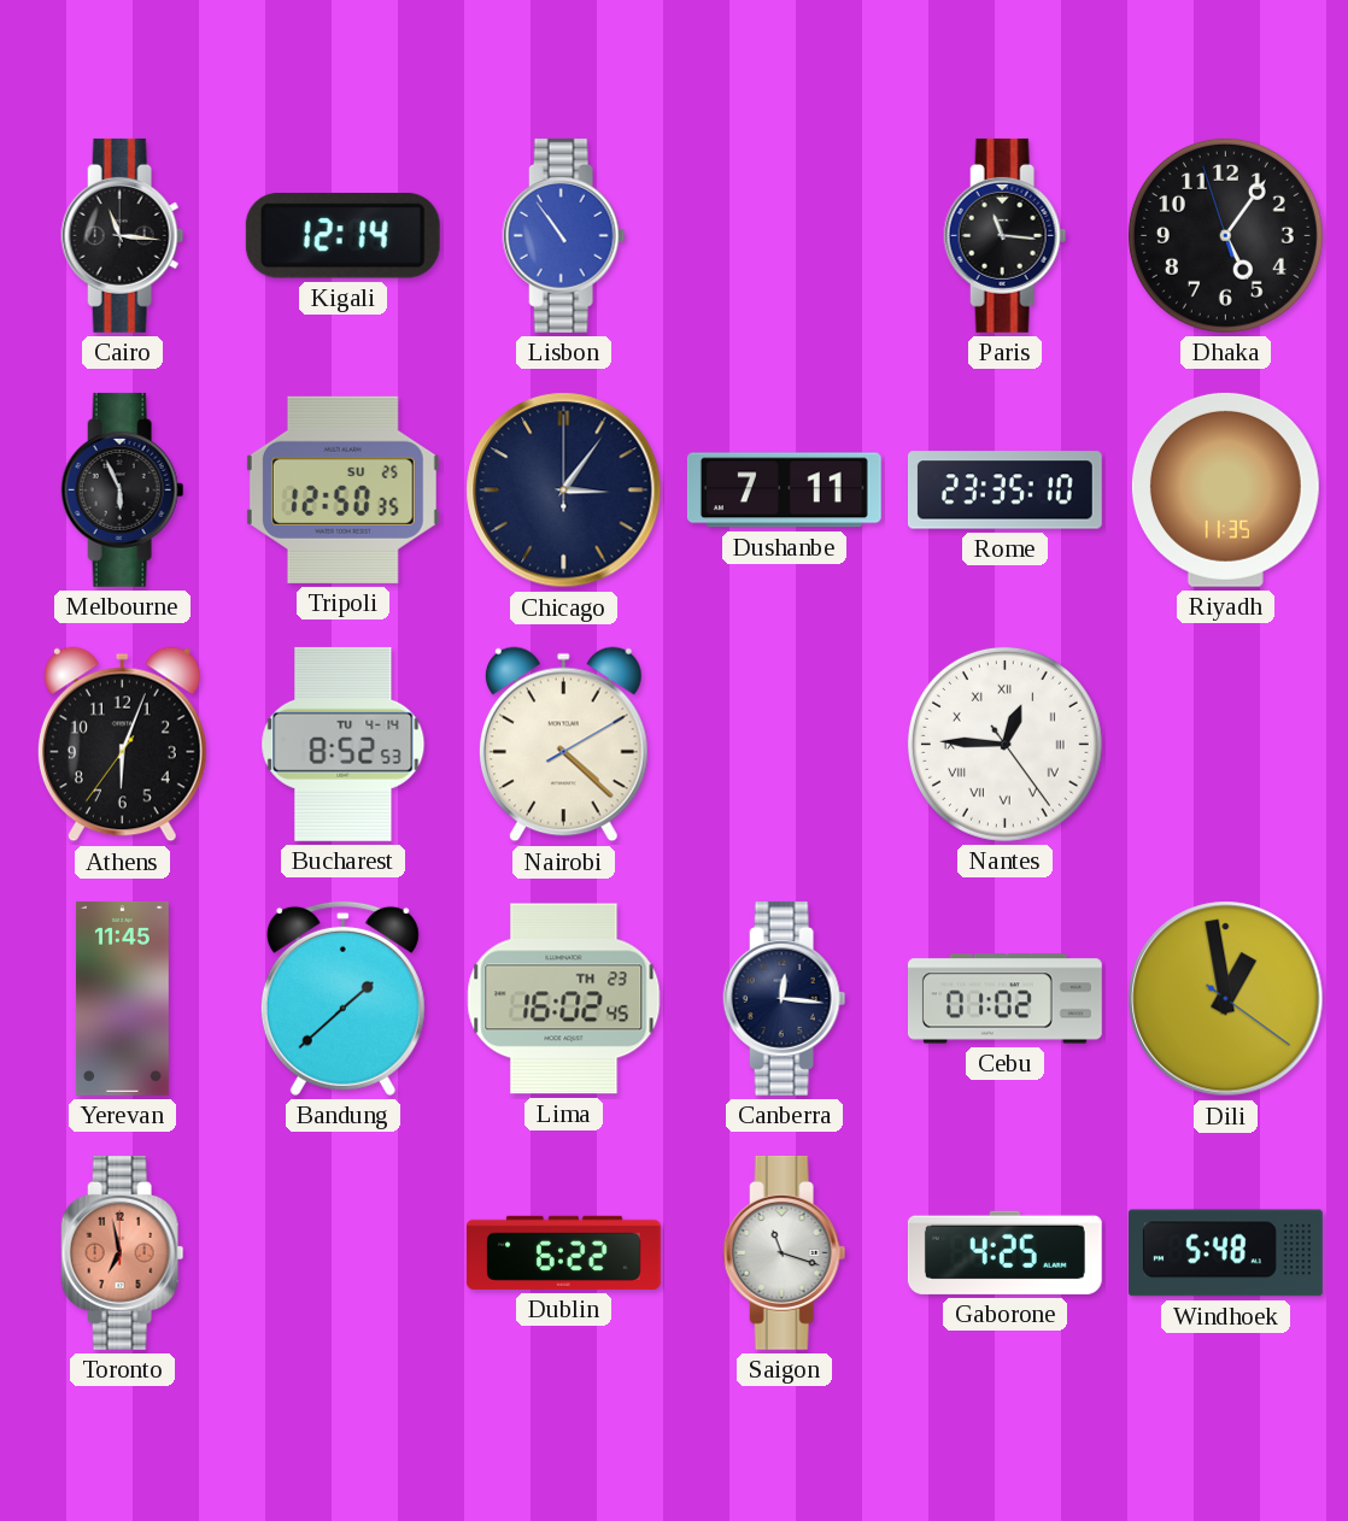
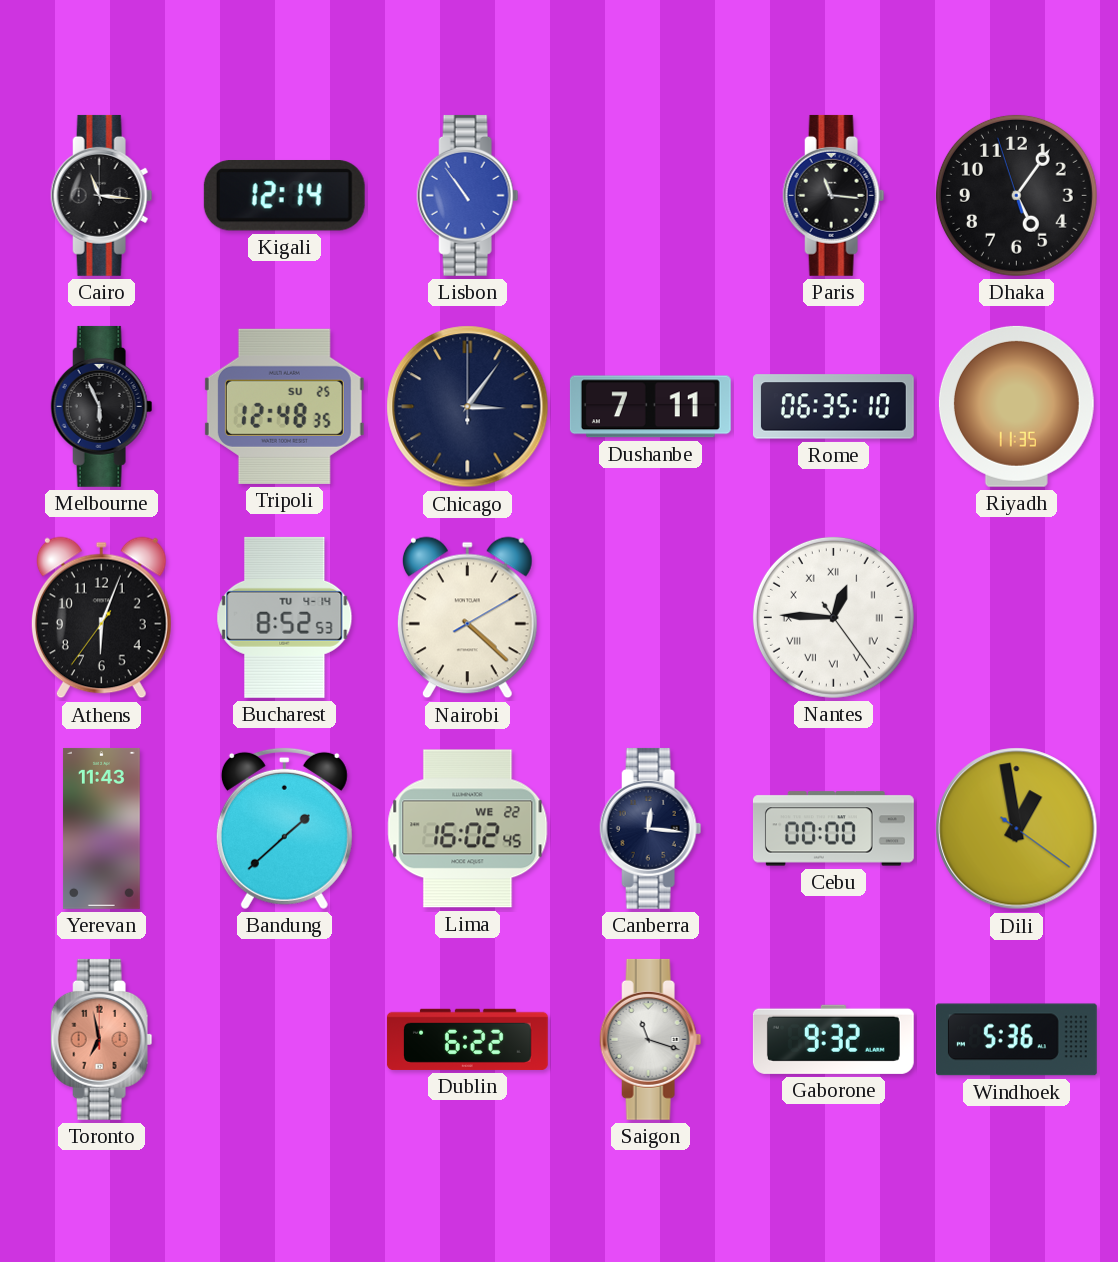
Tripoli: 12:50 -> 12:48 (284, 406)
Rome: 23:35 -> 06:35 (833, 407)
Yerevan: 11:45 -> 11:43 (101, 828)
Lima date: TH 23 -> WE 22 (468, 829)
Cebu: 01:02 -> 00:00 (833, 829)
Gaborone: 4:25 -> 9:32 (833, 1039)
Windhoek: 5:48 -> 5:36 (1016, 1040)
